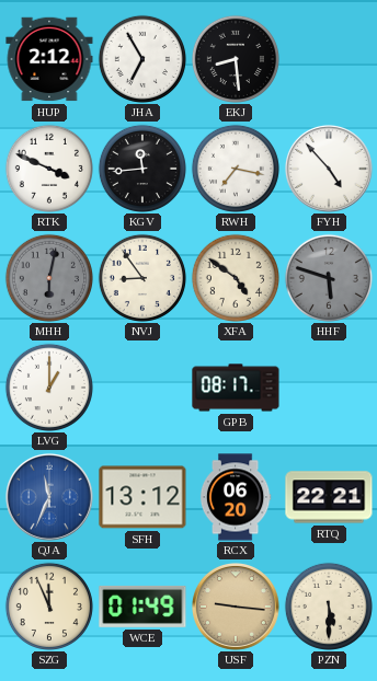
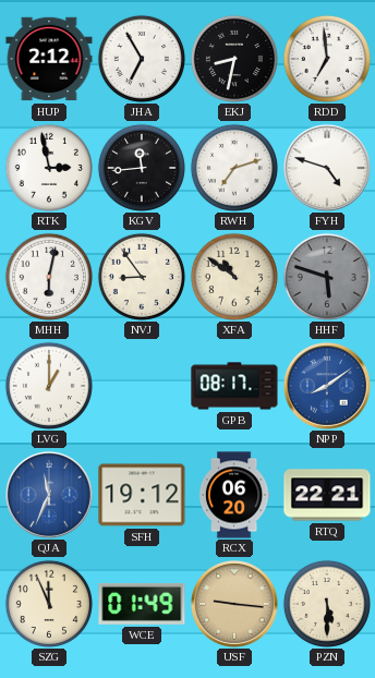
EKJ: 8:29 -> 8:32 (234, 59)
RDD: none -> 6:59 (327, 59)
RTK: 3:49 -> 2:58 (49, 168)
RWH: 7:17 -> 7:12 (234, 168)
FYH: 4:53 -> 4:48 (327, 168)
MHH dial: grey -> white (49, 277)
XFA: 4:51 -> 10:51 (234, 277)
NPP: none -> 8:09 (327, 386)
SFH: 13:12 -> 19:12 (142, 495)
